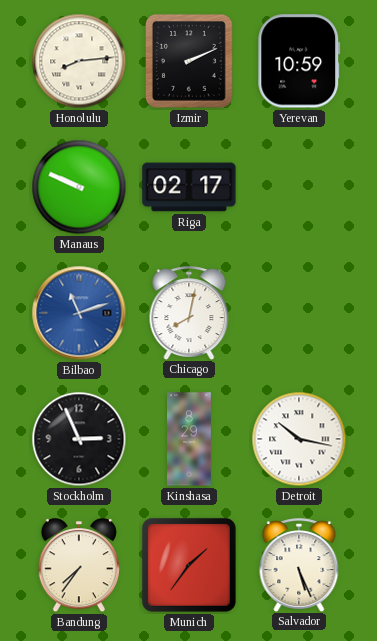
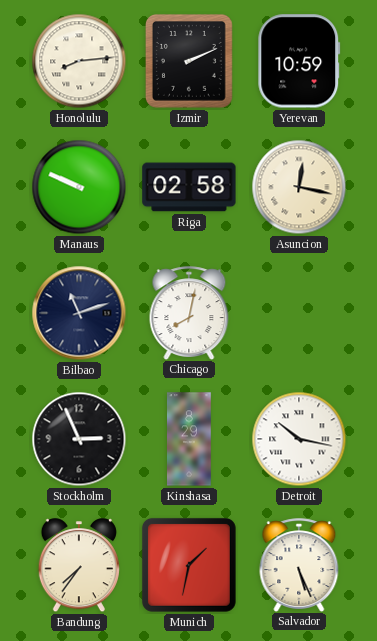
Riga: 02:17 -> 02:58 (189, 187)
Asuncion: none -> 12:17 (299, 187)
Bilbao dial: blue -> navy (79, 313)
Munich: 1:36 -> 1:32 (189, 565)
